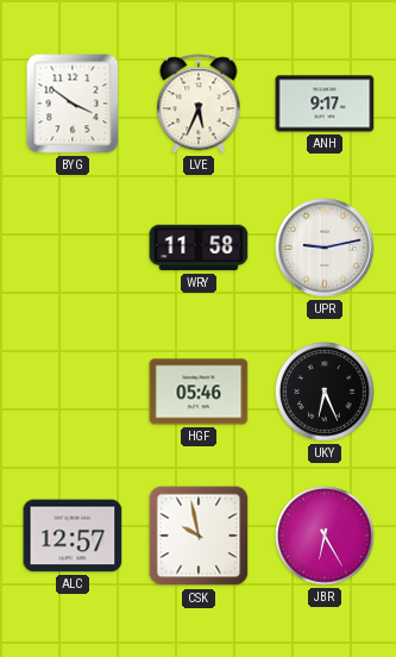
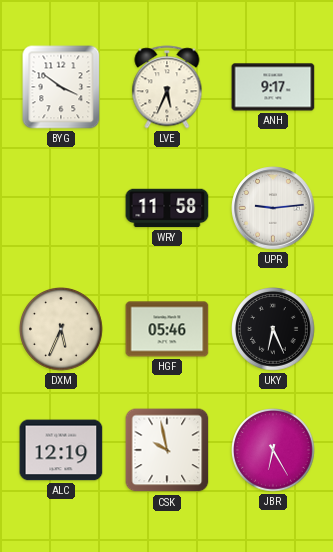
UPR: 9:13 -> 9:14 (273, 208)
DXM: none -> 5:34 (62, 330)
ALC: 12:57 -> 12:19 (61, 450)
